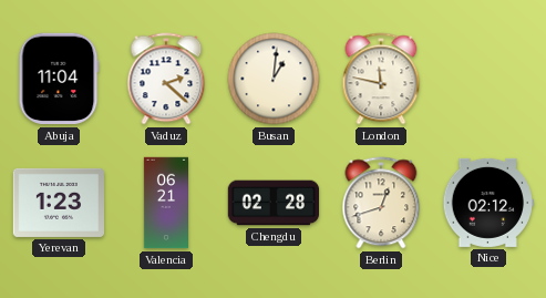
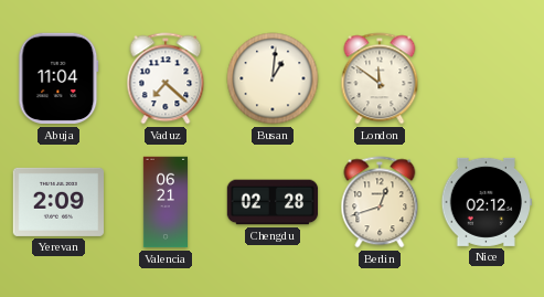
Vaduz: 2:22 -> 7:22 (166, 78)
London: 11:47 -> 11:51 (380, 78)
Yerevan: 1:23 -> 2:09 (58, 202)
